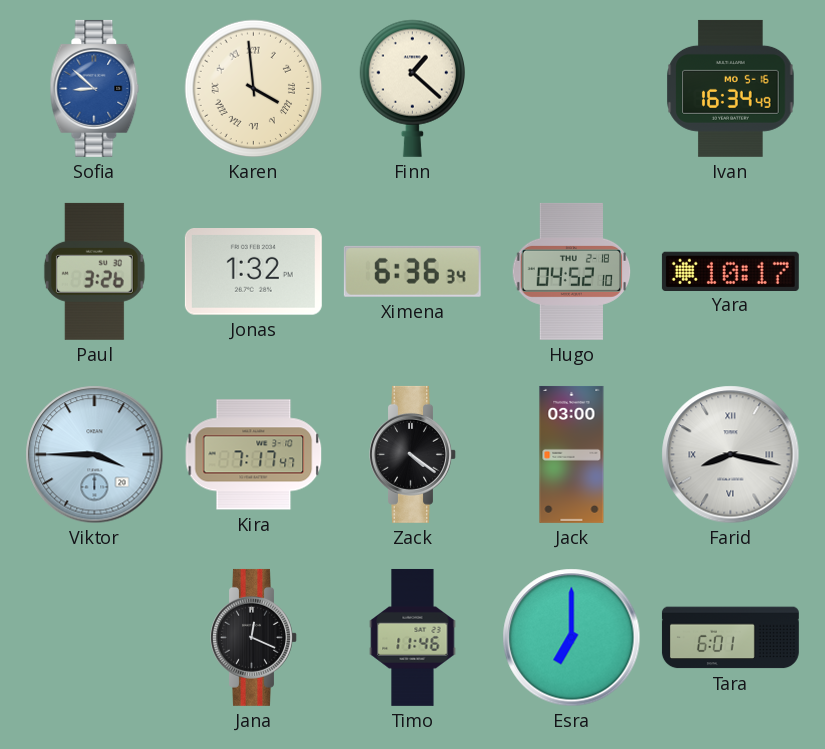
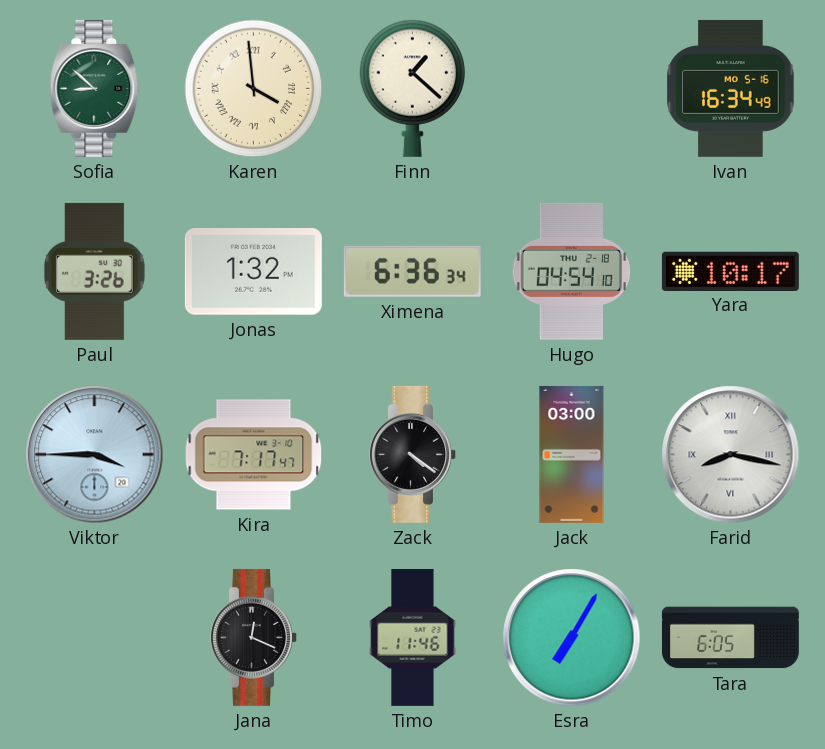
Sofia dial: blue -> green (95, 88)
Hugo: 04:52 -> 04:54 (572, 271)
Esra: 7:00 -> 7:05 (572, 638)
Tara: 6:01 -> 6:05 (730, 638)
